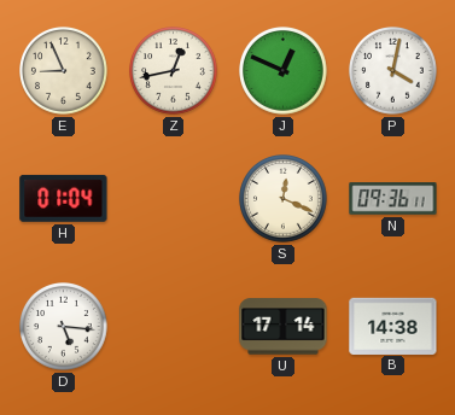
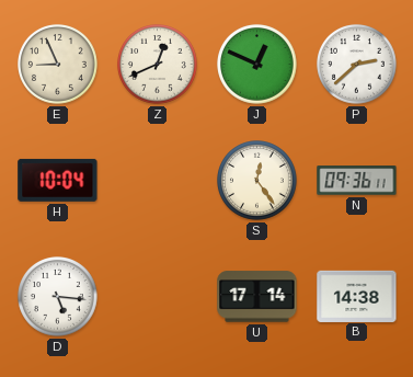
Z: 12:43 -> 12:41 (158, 65)
P: 4:02 -> 2:38 (357, 65)
H: 01:04 -> 10:04 (58, 180)
S: 12:19 -> 12:24 (257, 181)
